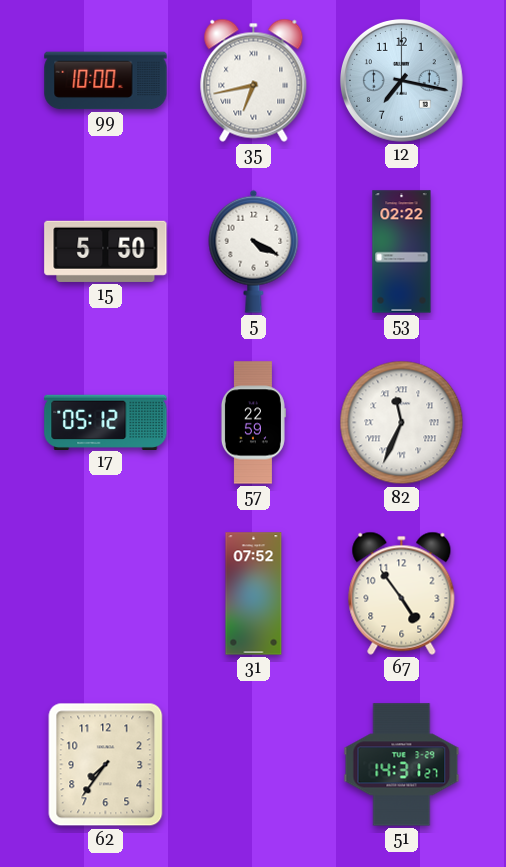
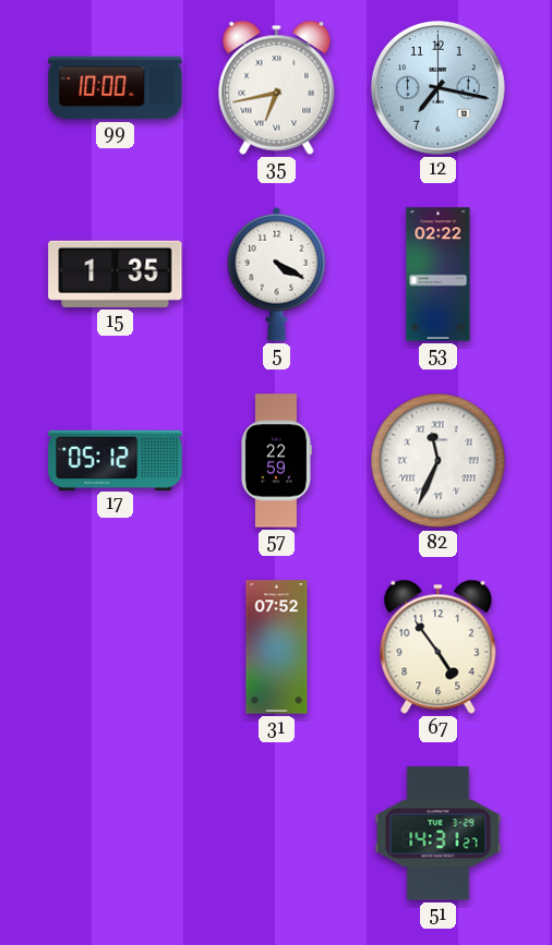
15: 5:50 -> 1:35 (116, 274)
62: 7:36 -> none (106, 765)
